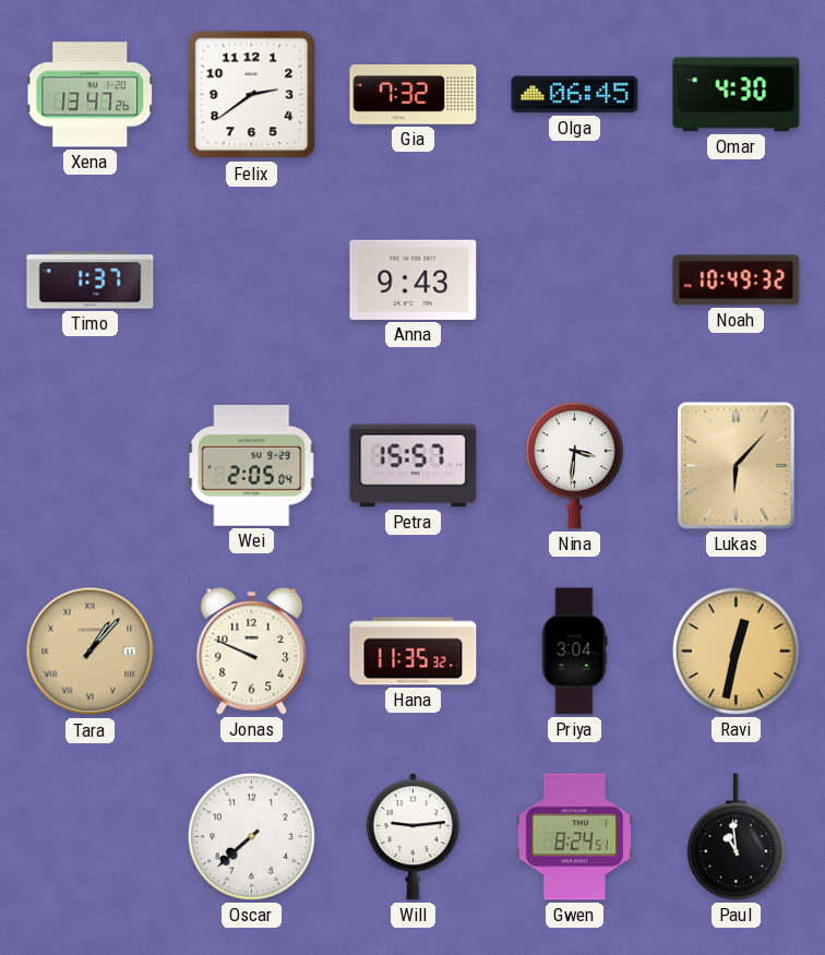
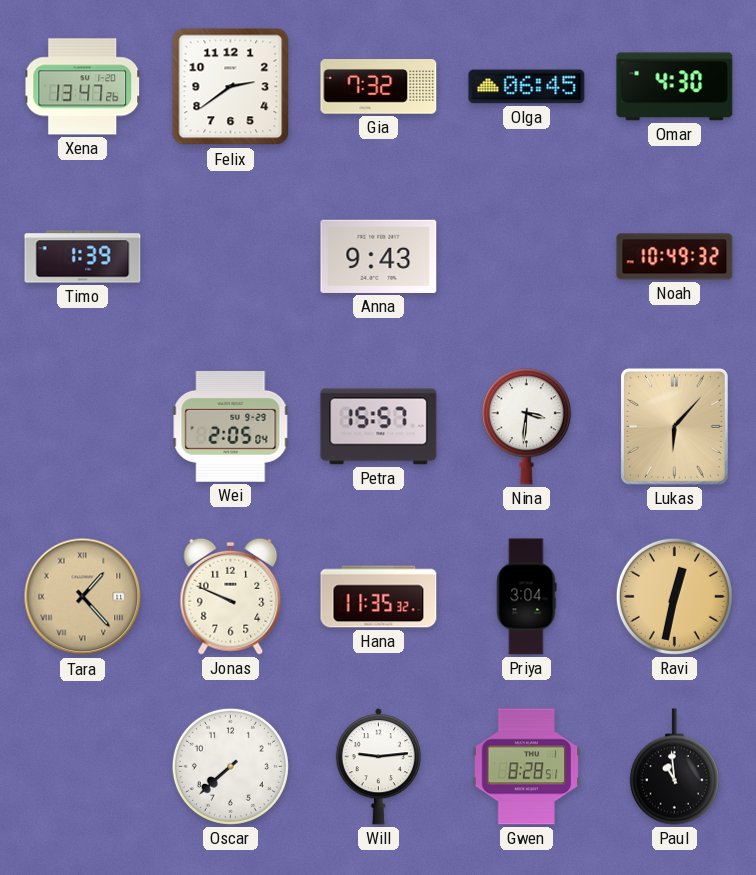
Timo: 1:37 -> 1:39 (83, 257)
Tara: 1:07 -> 1:23 (83, 597)
Gwen: 8:24 -> 8:28 (527, 767)
